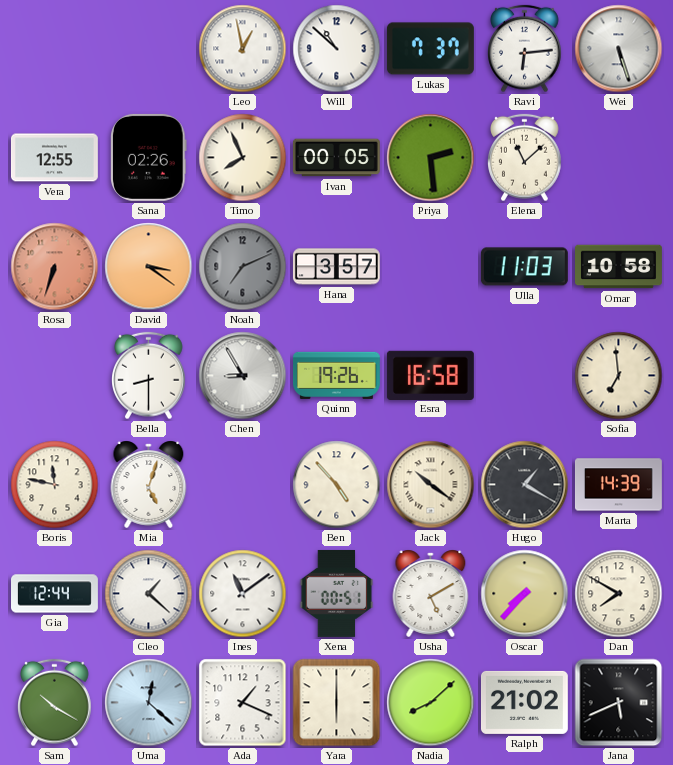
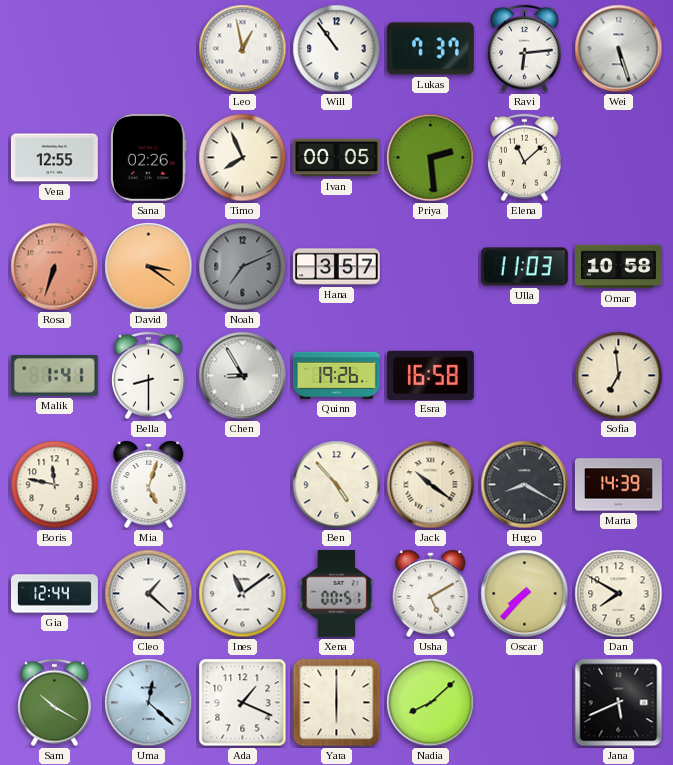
Will: 10:52 -> 10:54 (337, 49)
Malik: none -> 1:41 (54, 376)
Hugo: 1:20 -> 8:20 (525, 485)
Ralph: 21:02 -> none (524, 702)
